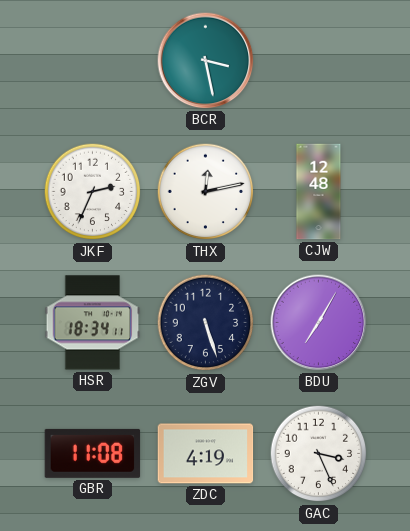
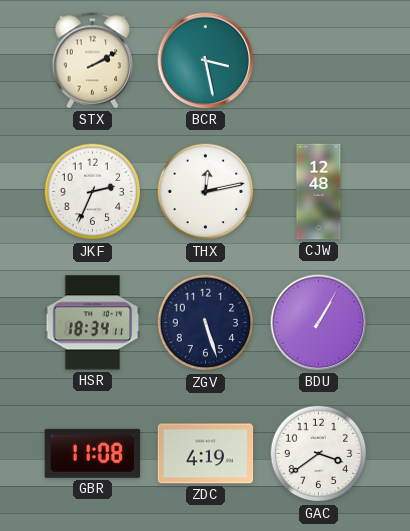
STX: none -> 2:10 (93, 61)
BDU: 7:05 -> 1:05 (319, 323)
GAC: 3:26 -> 3:39 (319, 454)
